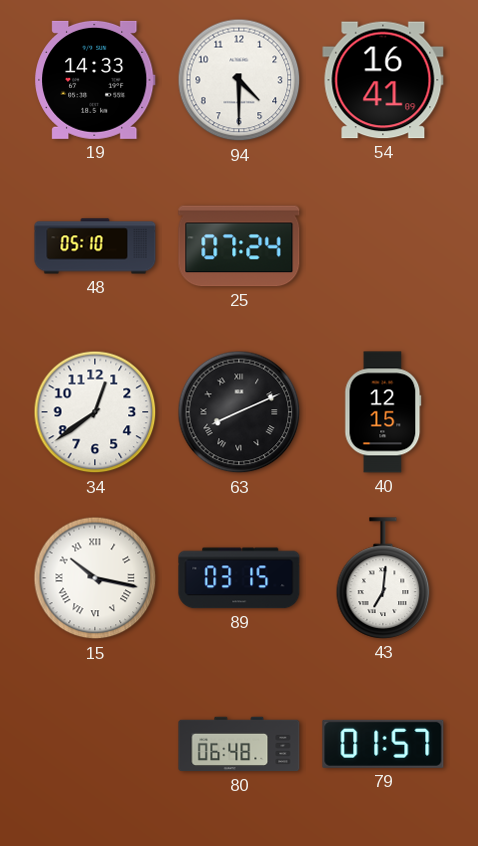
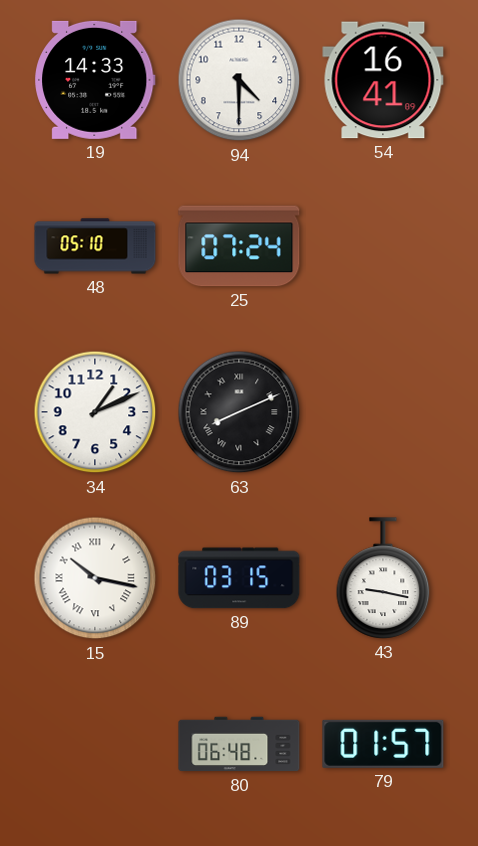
34: 12:39 -> 1:11 (95, 412)
40: 12:15 -> none (383, 412)
43: 7:01 -> 9:17 (383, 578)
